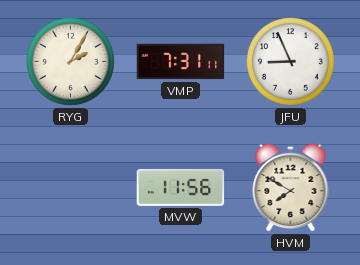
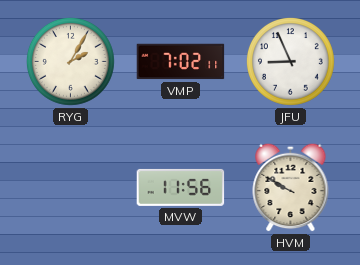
VMP: 7:31 -> 7:02 (181, 62)
HVM: 7:50 -> 9:50 (291, 187)
